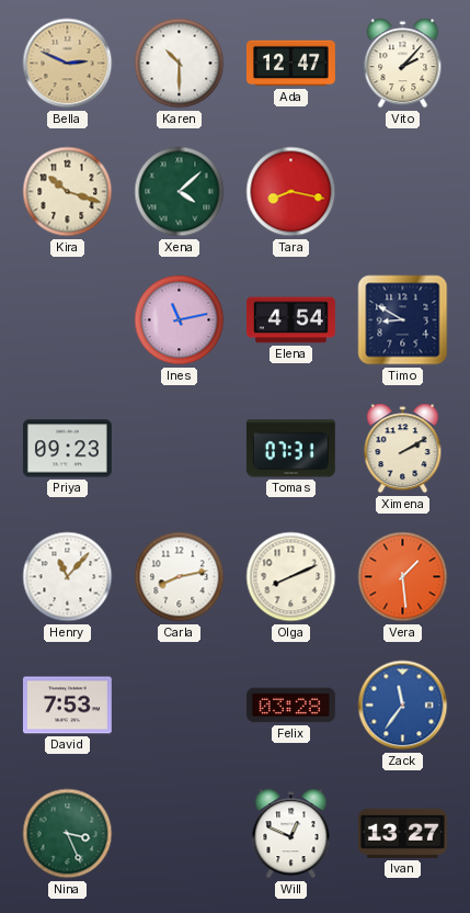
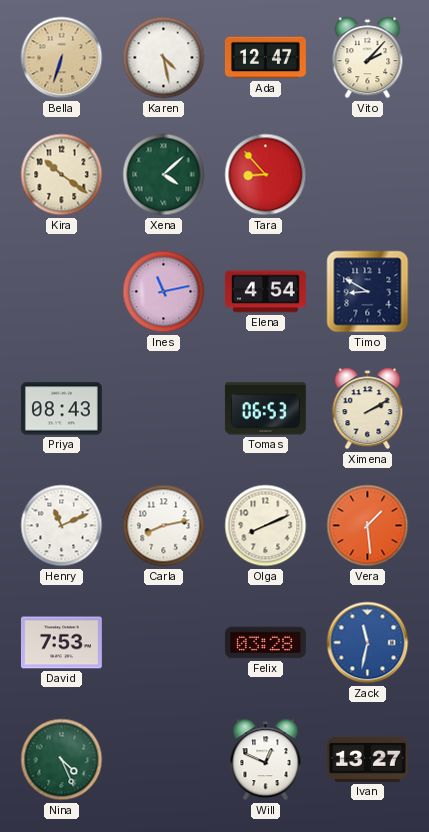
Bella: 2:49 -> 6:33 (62, 58)
Karen: 10:30 -> 4:28 (164, 58)
Kira: 10:18 -> 10:21 (62, 175)
Tara: 8:17 -> 8:53 (266, 175)
Priya: 09:23 -> 08:43 (61, 409)
Tomas: 07:31 -> 06:53 (265, 409)
Henry: 11:07 -> 11:11 (62, 526)
Zack: 11:36 -> 11:32 (368, 643)
Nina: 3:26 -> 4:26 (62, 760)
